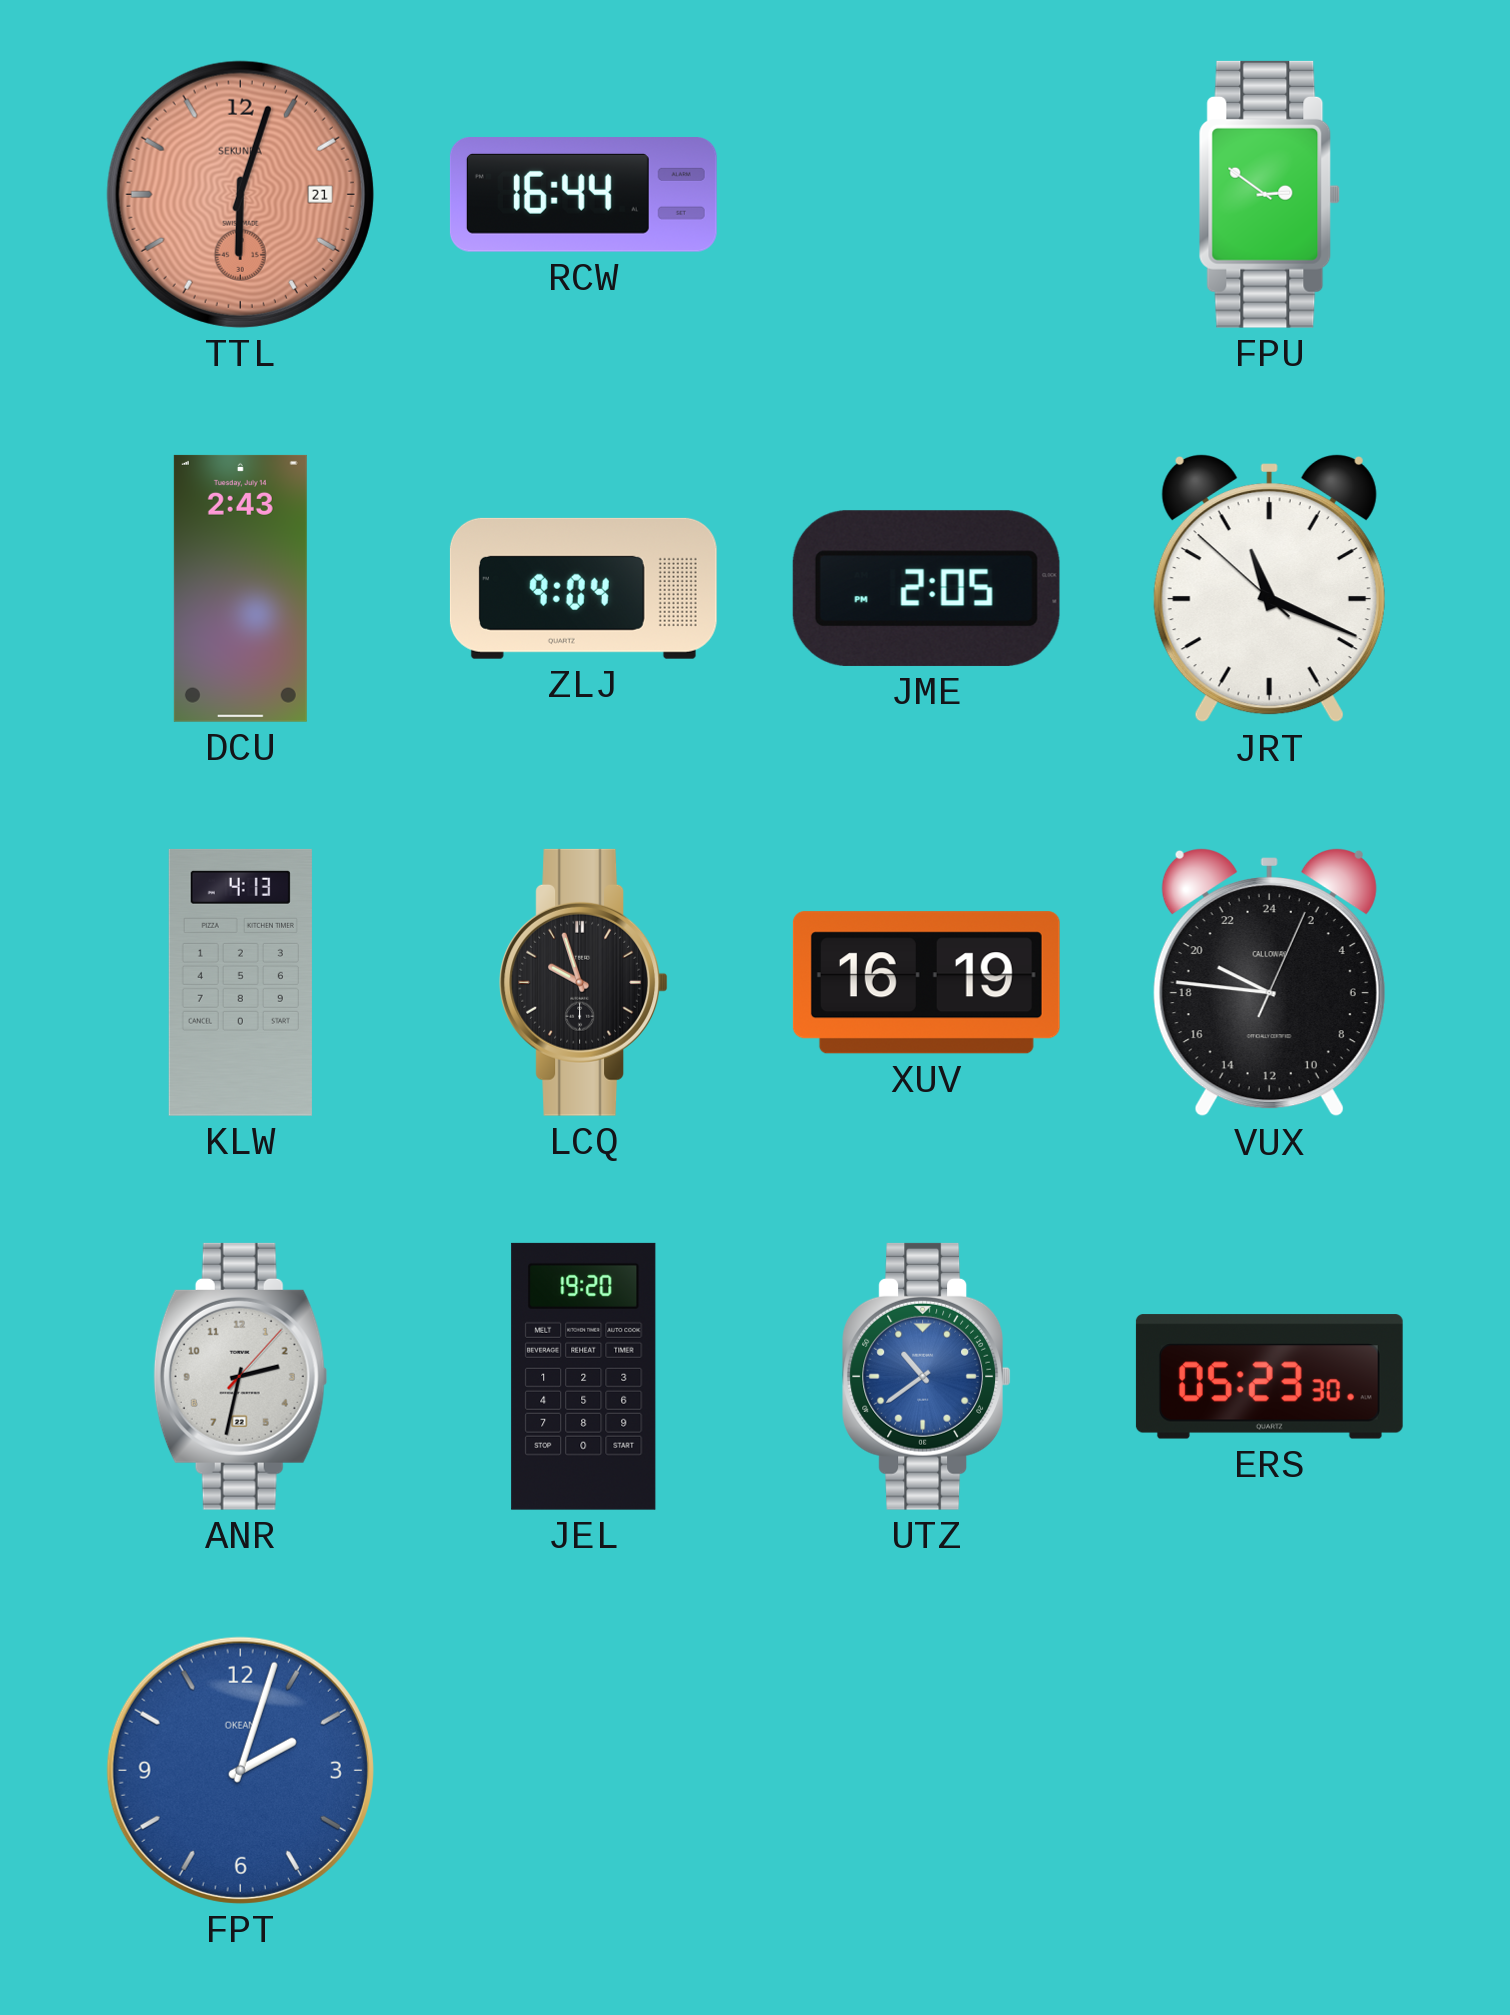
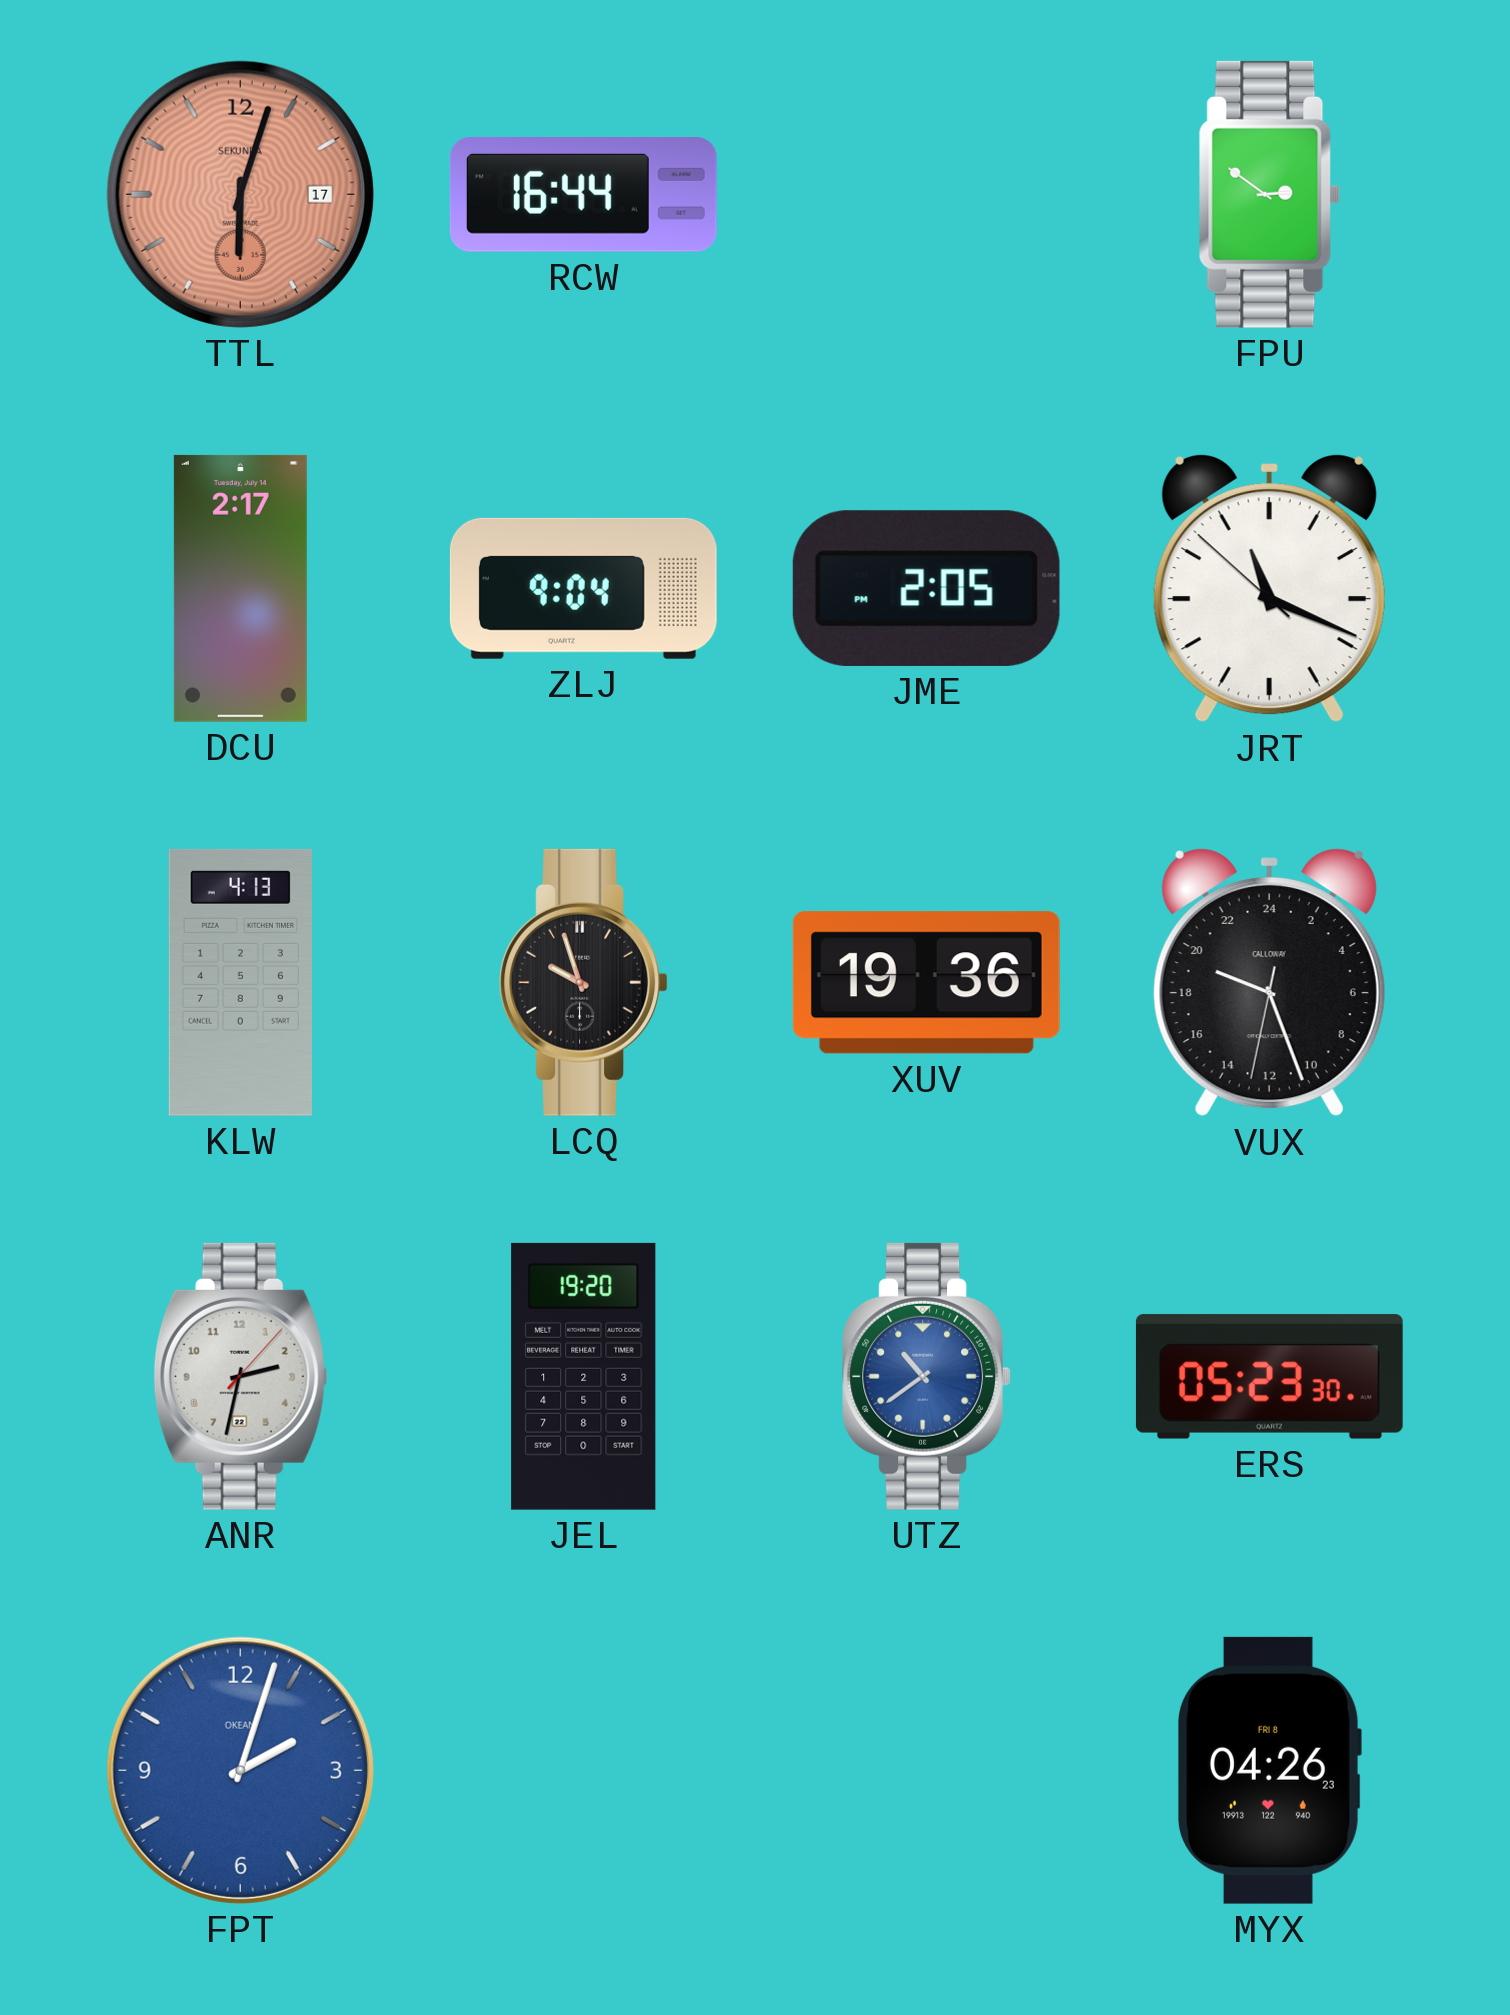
TTL date: 21 -> 17 (240, 194)
DCU: 2:43 -> 2:17 (240, 588)
XUV: 16:19 -> 19:36 (926, 983)
VUX: 19:46 -> 19:26 (1269, 982)
MYX: none -> 04:26 (1270, 1770)
